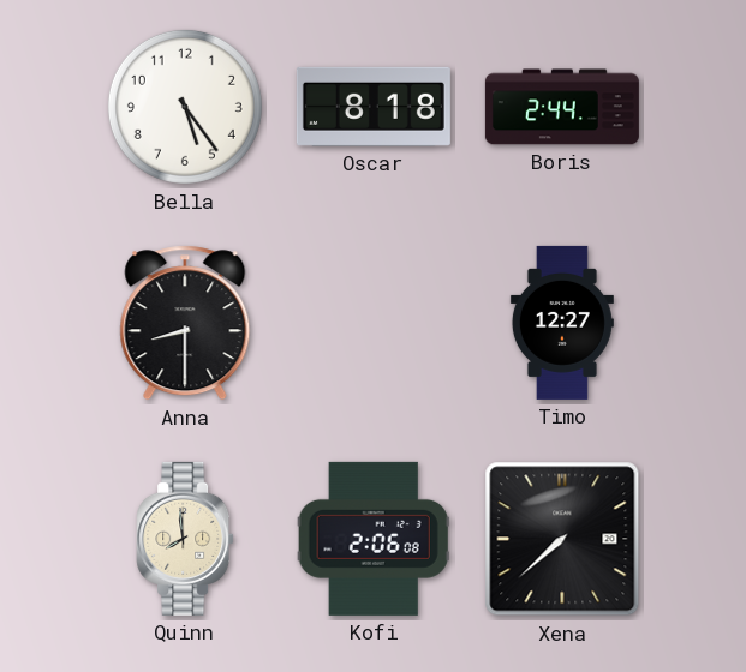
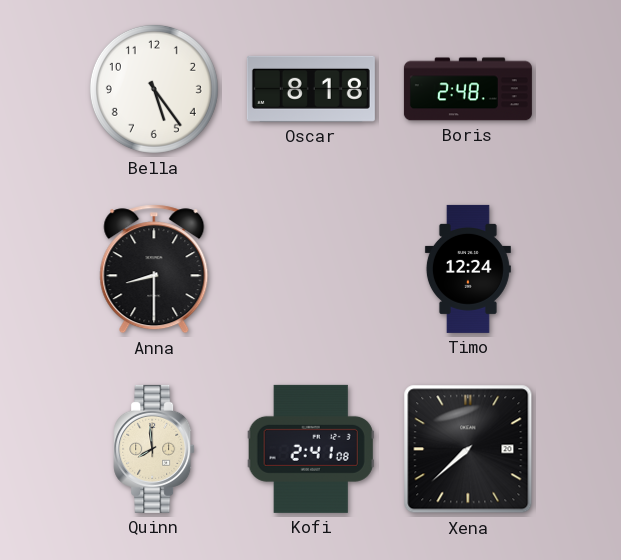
Boris: 2:44 -> 2:48 (468, 89)
Timo: 12:27 -> 12:24 (468, 269)
Kofi: 2:06 -> 2:41 (311, 449)
